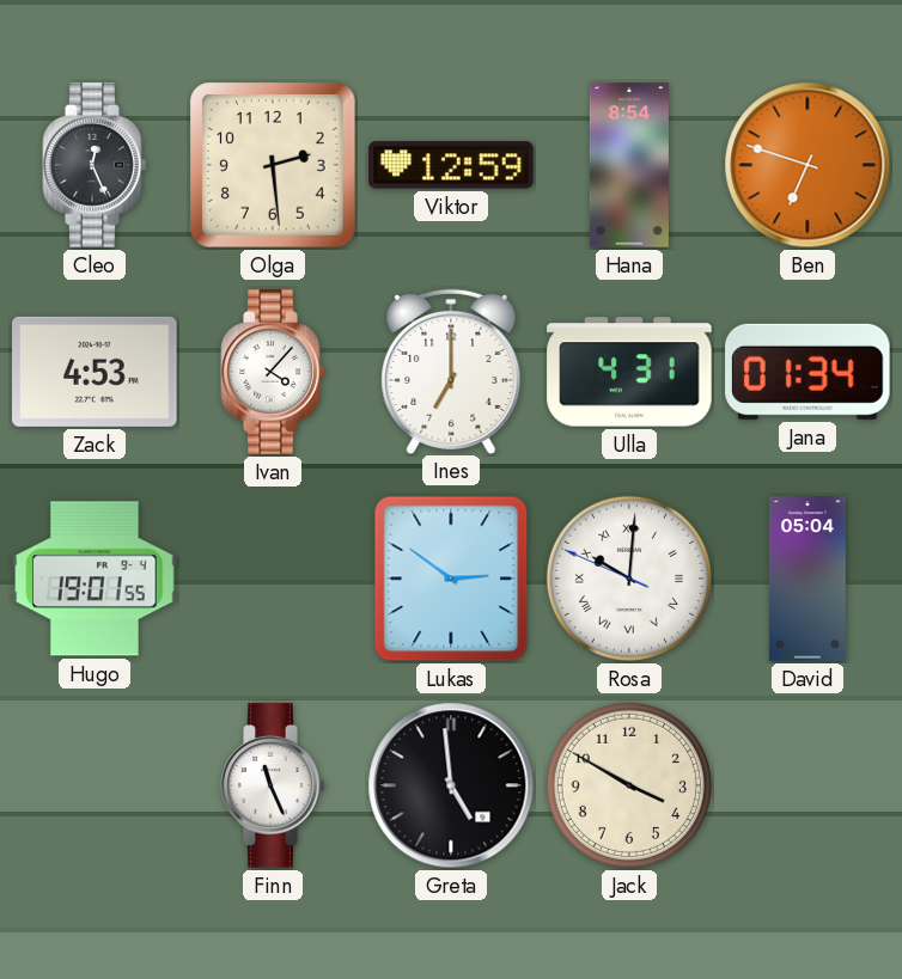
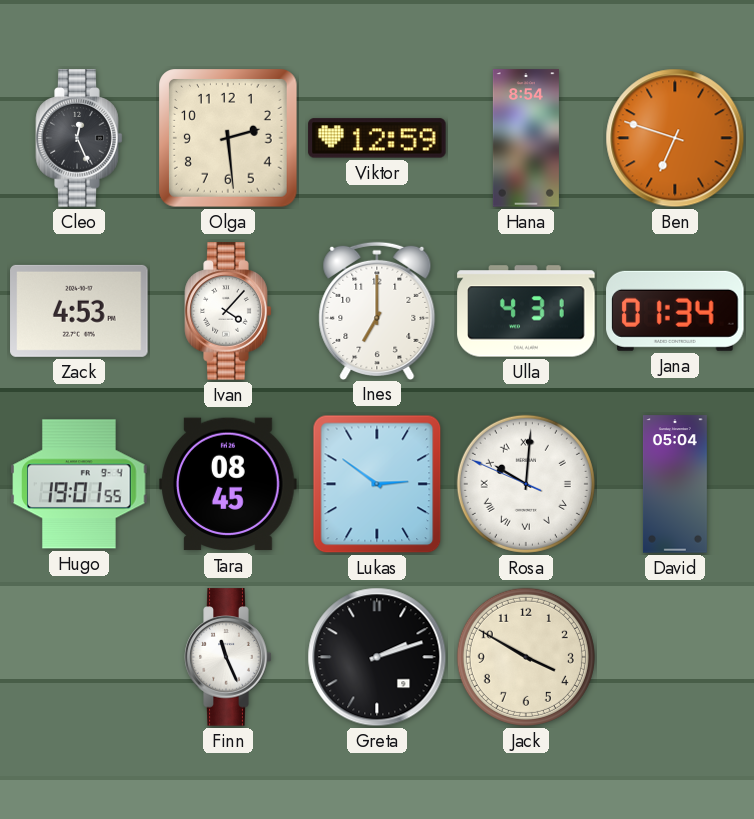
Tara: none -> 08:45 (228, 484)
Greta: 4:59 -> 2:12 (377, 657)
